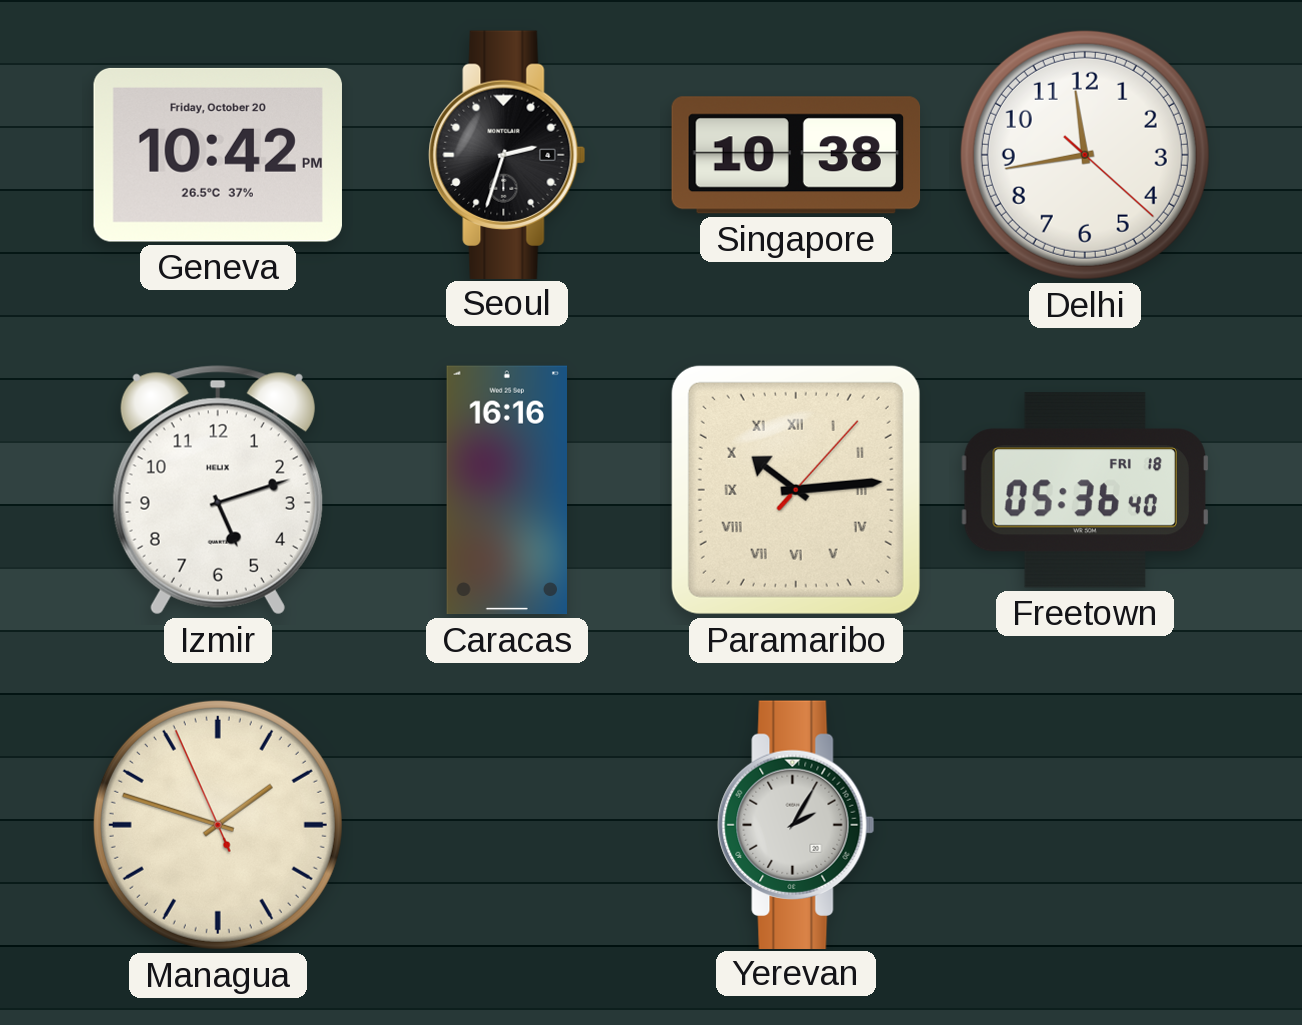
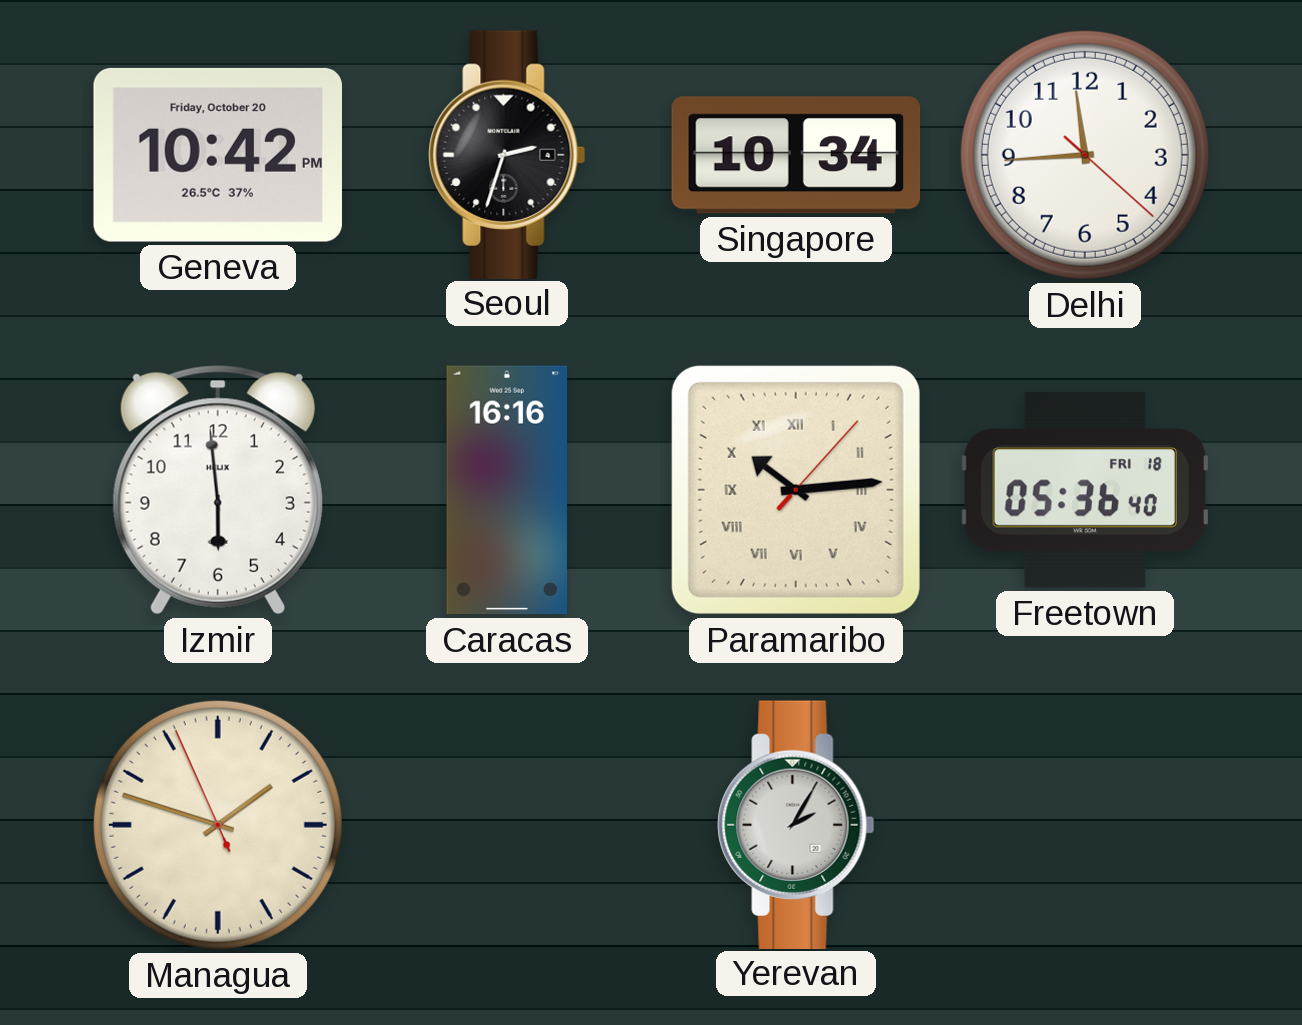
Singapore: 10:38 -> 10:34 (796, 155)
Delhi: 11:43 -> 11:44 (1085, 155)
Izmir: 5:12 -> 5:59 (218, 490)
